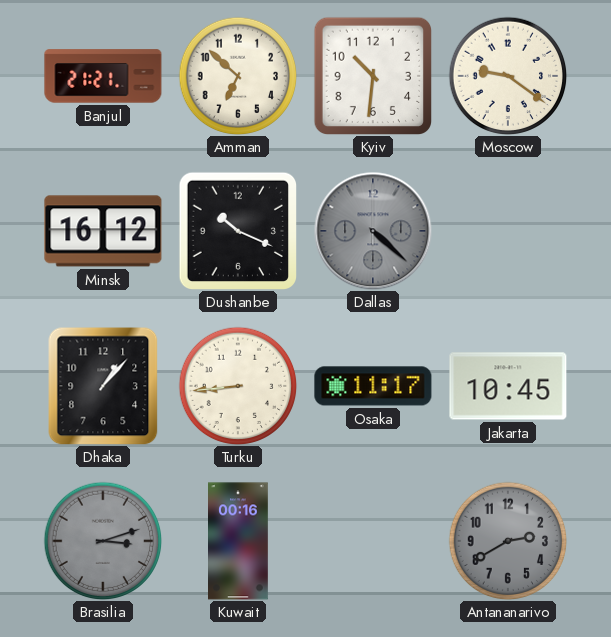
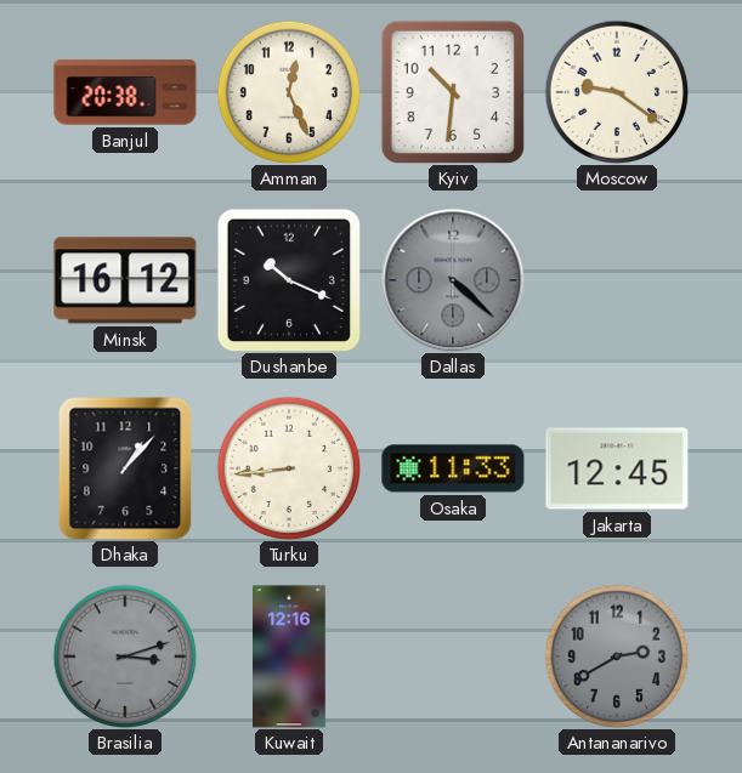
Banjul: 21:21 -> 20:38 (125, 92)
Amman: 6:52 -> 12:26 (289, 92)
Osaka: 11:17 -> 11:33 (453, 468)
Jakarta: 10:45 -> 12:45 (617, 468)
Kuwait: 00:16 -> 12:16 (290, 657)
